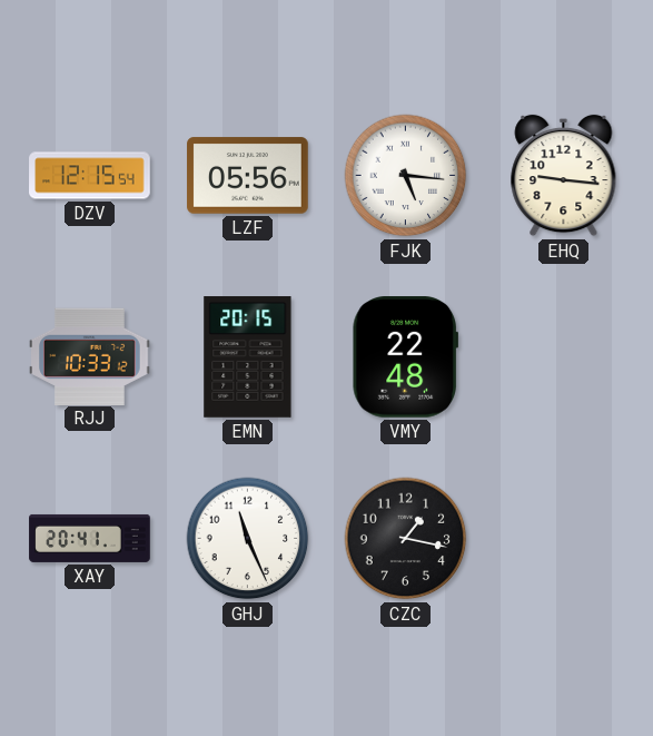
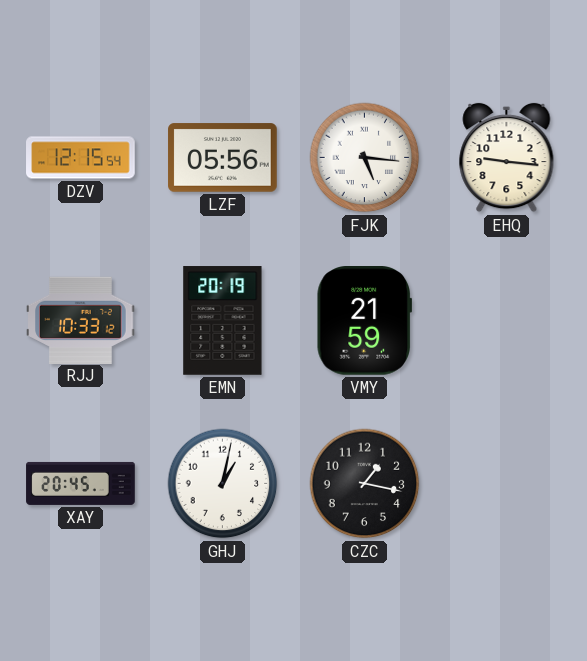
EMN: 20:15 -> 20:19 (223, 321)
VMY: 22:48 -> 21:59 (364, 321)
XAY: 20:41 -> 20:45 (81, 483)
GHJ: 11:26 -> 1:02 (223, 484)
